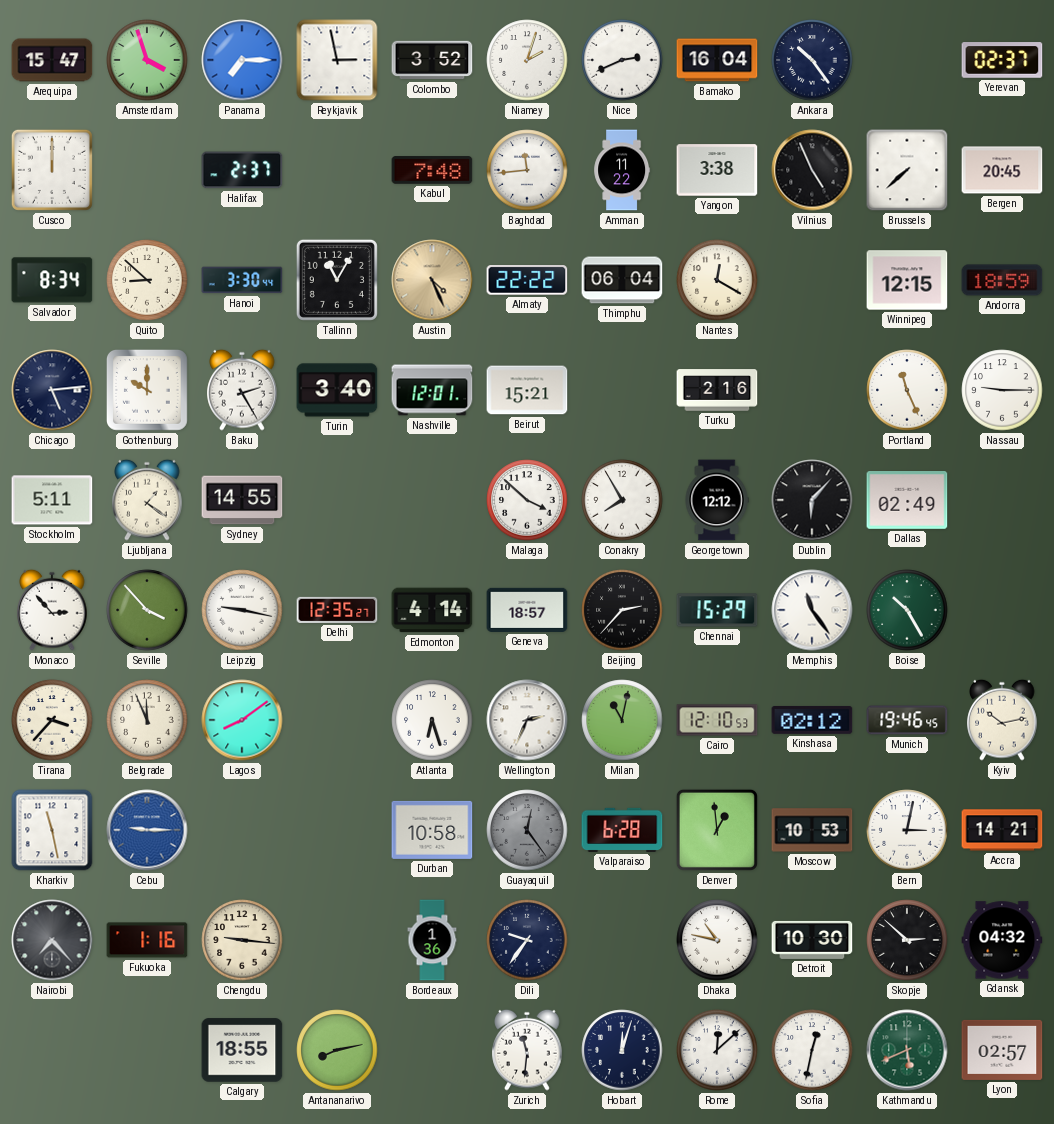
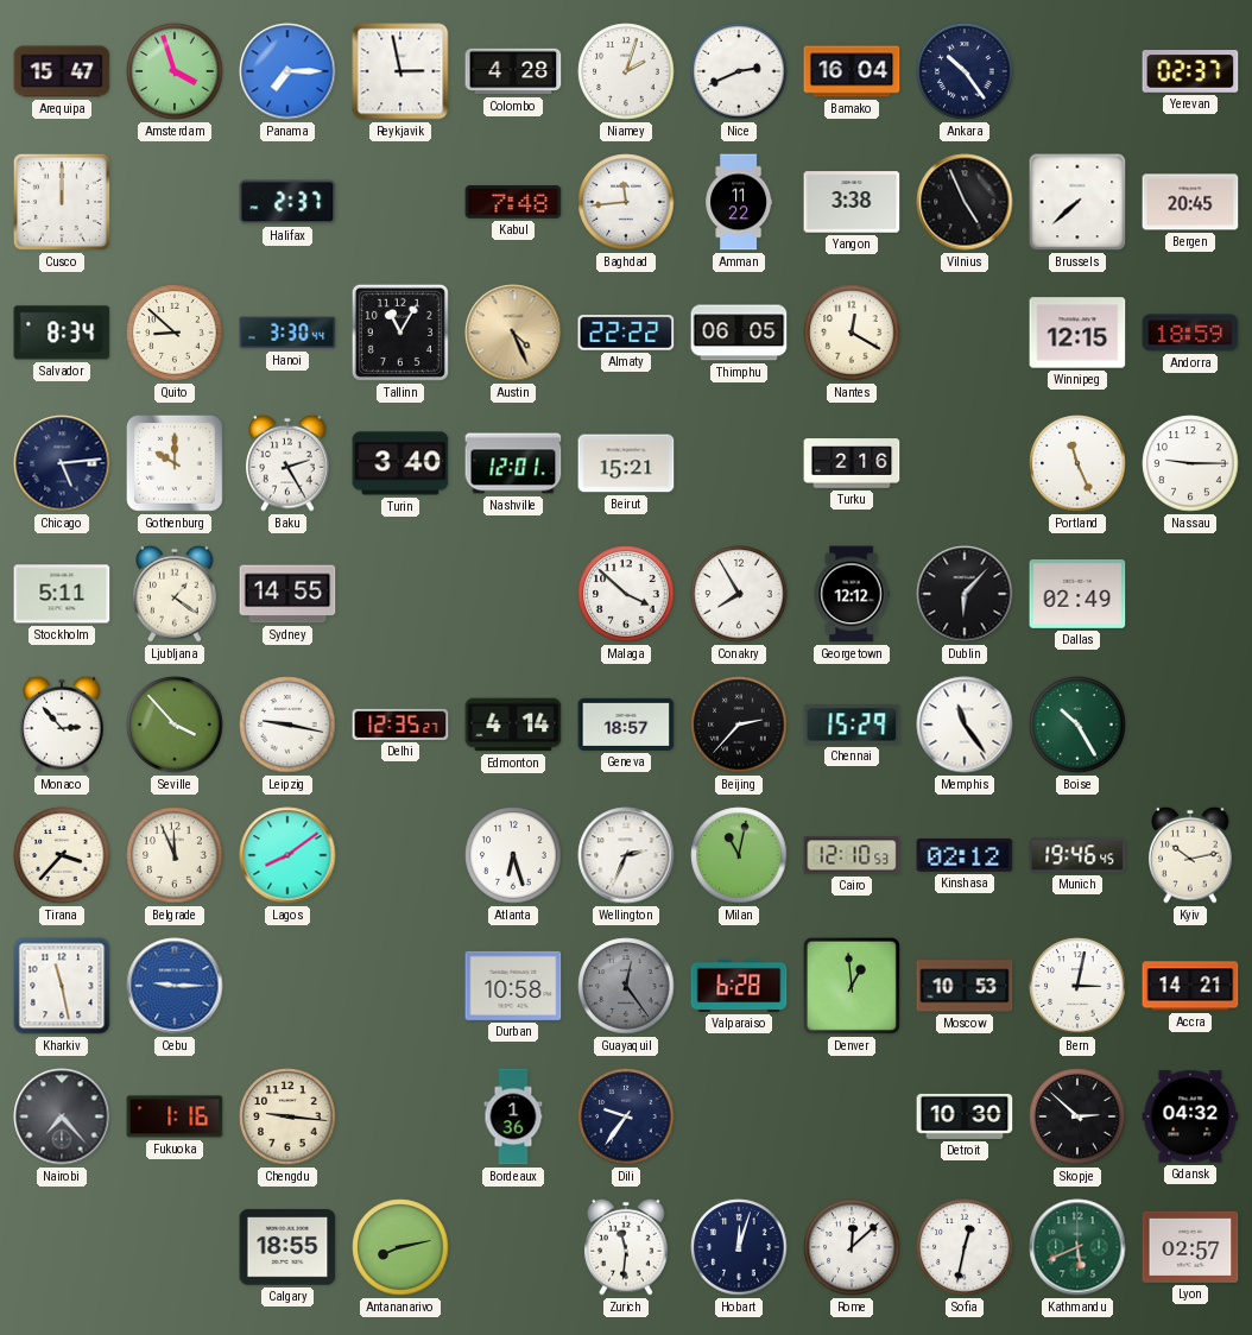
Colombo: 3:52 -> 4:28 (513, 71)
Thimphu: 06:04 -> 06:05 (739, 333)
Dhaka: 10:47 -> none (717, 940)
